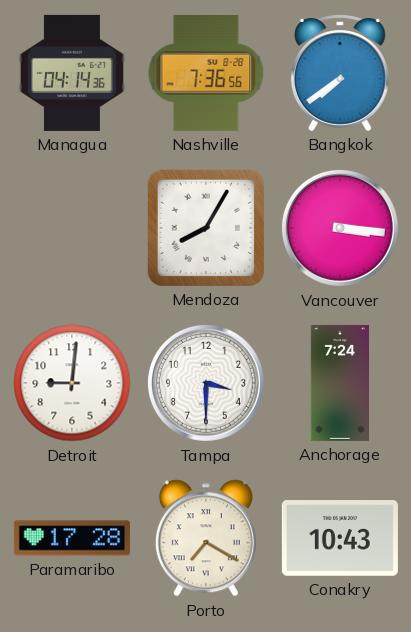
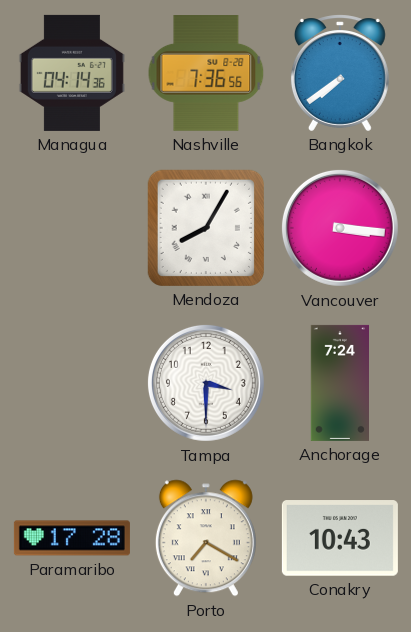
Detroit: 9:01 -> none (72, 383)
